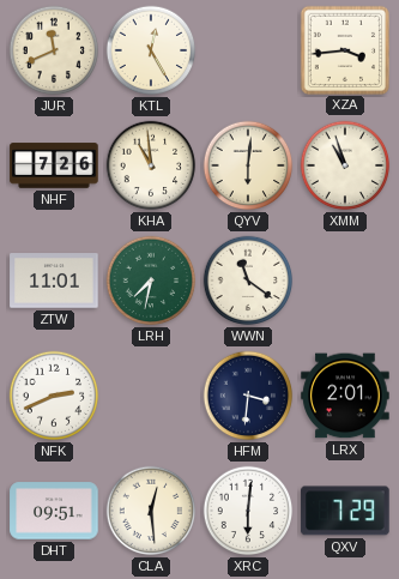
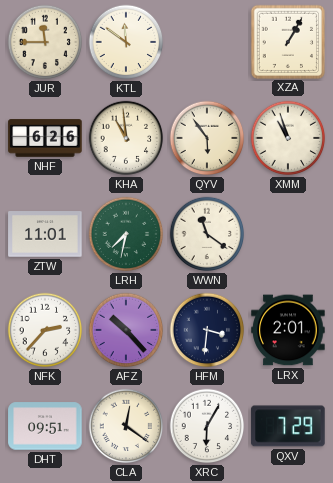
JUR: 11:41 -> 11:45 (45, 42)
KTL: 12:25 -> 11:51 (126, 42)
XZA: 3:44 -> 1:05 (287, 41)
NHF: 7:26 -> 6:26 (45, 138)
QYV: 6:01 -> 5:54 (207, 138)
NFK: 2:41 -> 2:37 (45, 330)
AFZ: none -> 10:23 (126, 330)
CLA: 12:29 -> 12:21 (126, 426)
XRC: 6:01 -> 6:05 (207, 426)
